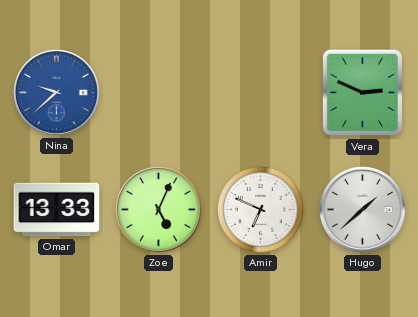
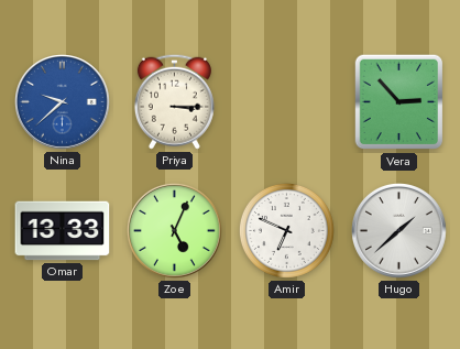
Priya: none -> 3:15 (174, 101)
Vera: 2:49 -> 2:53 (399, 102)
